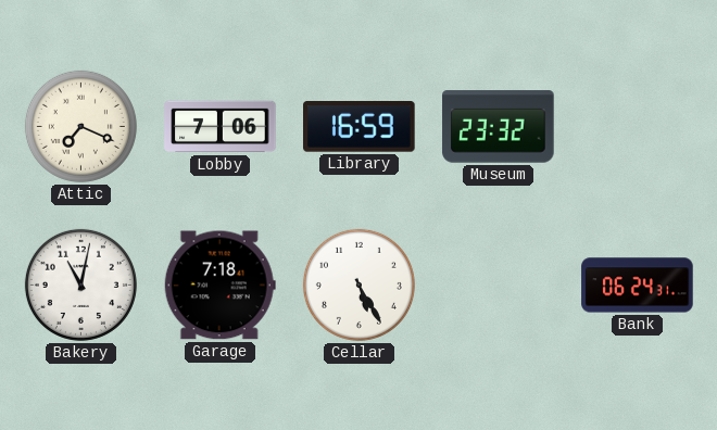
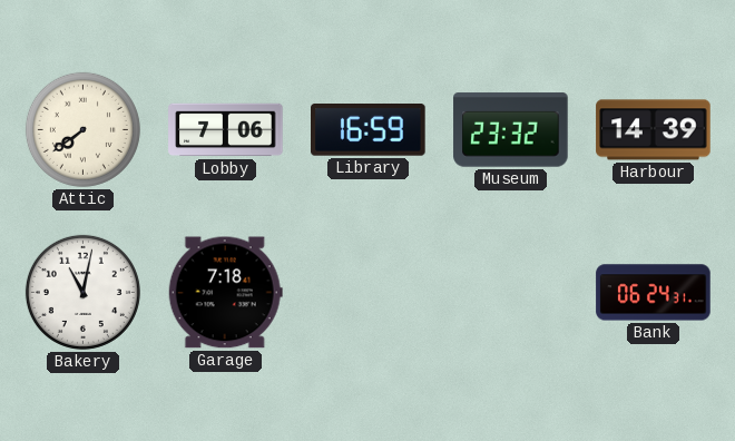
Attic: 7:19 -> 7:39 (82, 129)
Harbour: none -> 14:39 (654, 130)
Cellar: 5:25 -> none (358, 284)
